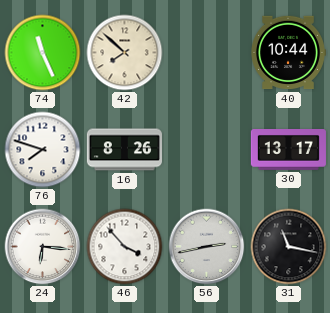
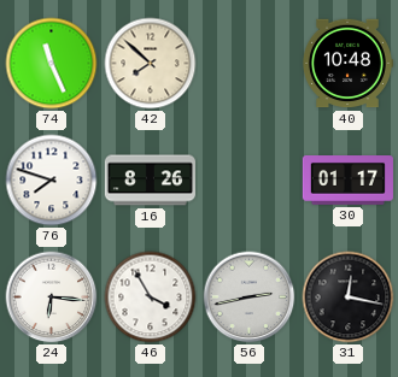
40: 10:44 -> 10:48 (347, 64)
30: 13:17 -> 01:17 (347, 181)
46: 3:53 -> 3:55 (151, 298)
31: 11:17 -> 12:17 (349, 298)
